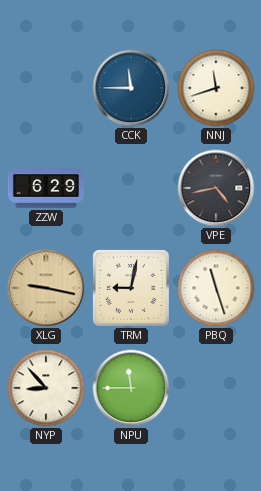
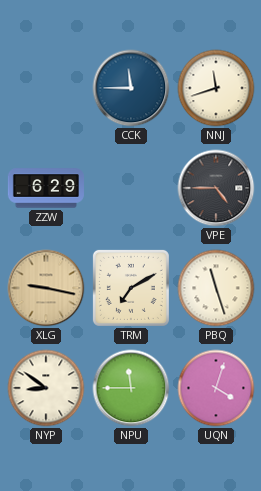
VPE: 4:43 -> 4:45 (216, 188)
TRM: 9:02 -> 7:10 (131, 288)
NYP: 8:53 -> 8:51 (46, 388)
UQN: none -> 4:03 (216, 388)
